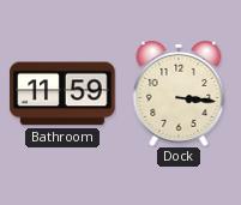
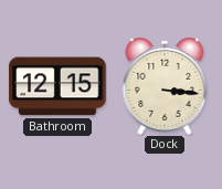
Bathroom: 11:59 -> 12:15 (57, 86)
